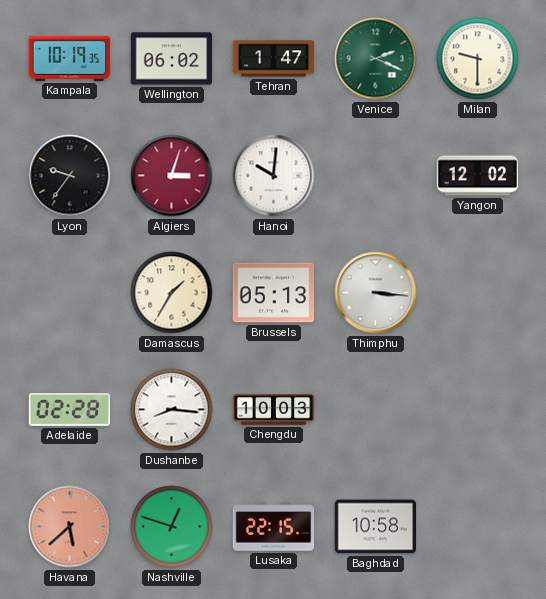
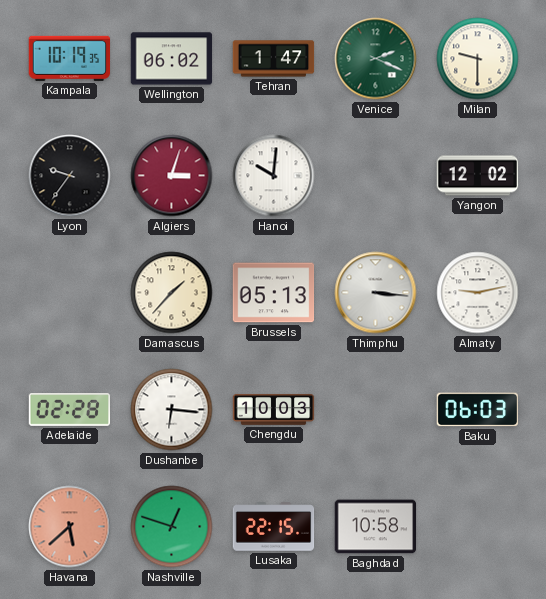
Damascus: 1:35 -> 1:37 (172, 293)
Almaty: none -> 9:13 (478, 293)
Dushanbe: 8:16 -> 6:16 (172, 410)
Baku: none -> 06:03 (478, 410)
